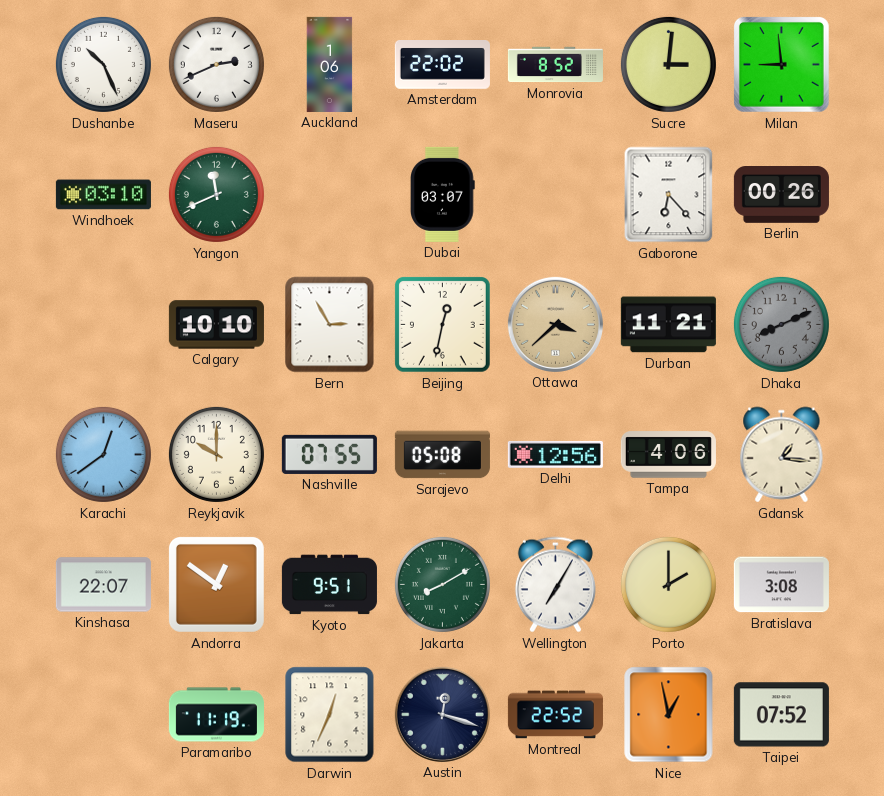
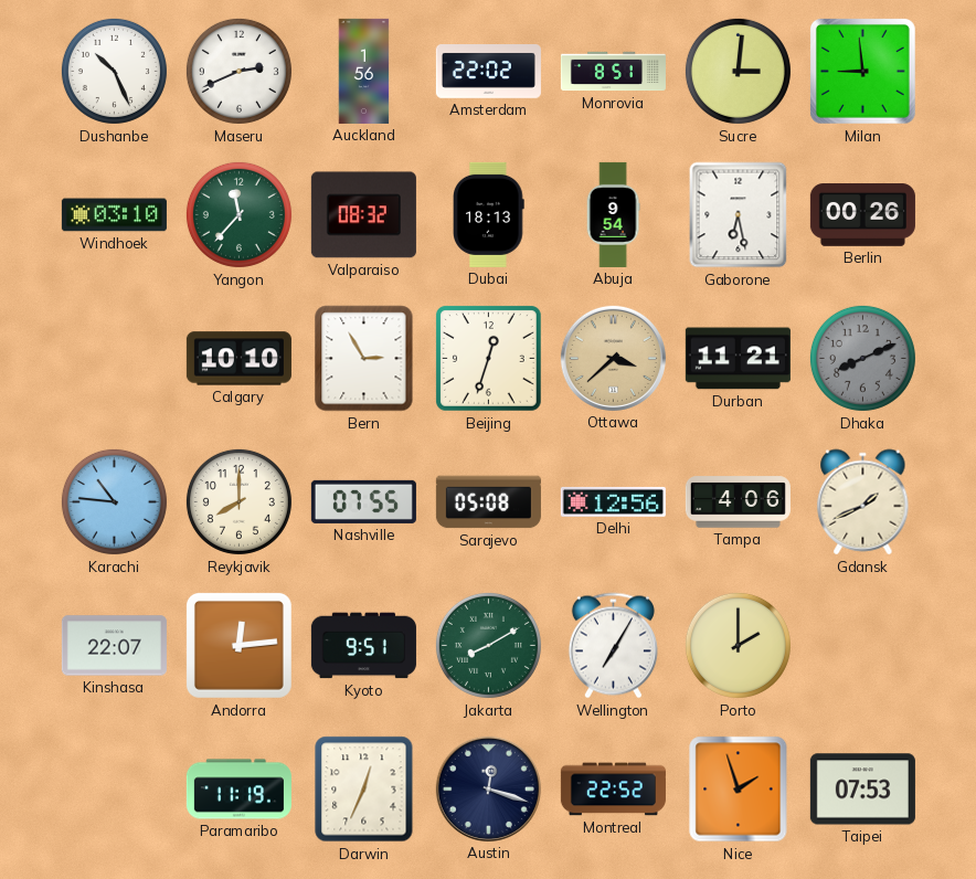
Auckland: 1:06 -> 1:56 (364, 71)
Monrovia: 8:52 -> 8:51 (613, 72)
Yangon: 11:41 -> 11:37 (238, 214)
Valparaiso: none -> 08:32 (363, 215)
Dubai: 03:07 -> 18:13 (489, 214)
Abuja: none -> 9:54 (613, 214)
Gaborone: 6:23 -> 6:28 (739, 215)
Beijing: 12:32 -> 12:33 (488, 358)
Karachi: 12:39 -> 10:46 (114, 501)
Reykjavik: 10:00 -> 8:00 (238, 501)
Gdansk: 1:16 -> 1:41 (863, 502)
Andorra: 12:51 -> 12:14 (238, 645)
Bratislava: 3:08 -> none (781, 585)
Nice: 12:58 -> 1:57 (739, 790)
Taipei: 07:52 -> 07:53 (862, 790)
